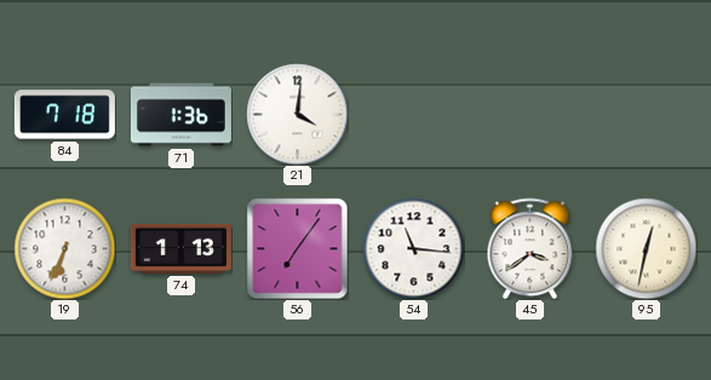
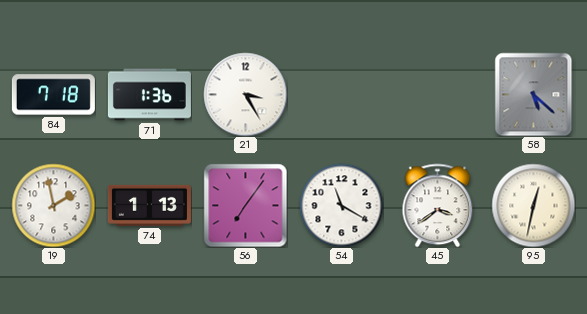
21: 4:01 -> 3:25 (245, 94)
58: none -> 5:22 (534, 94)
19: 6:34 -> 1:58 (53, 205)
54: 11:16 -> 11:20 (341, 205)
